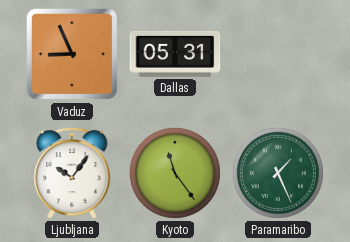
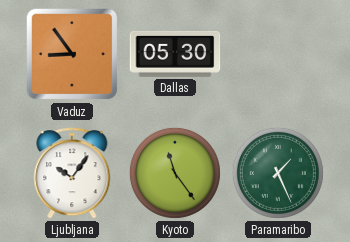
Vaduz: 8:56 -> 8:54 (72, 54)
Dallas: 05:31 -> 05:30 (175, 54)
